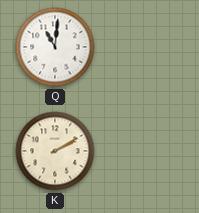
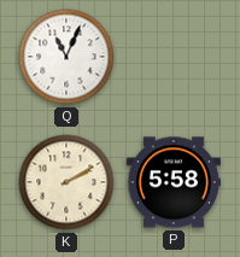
Q: 11:01 -> 11:04 (66, 57)
P: none -> 5:58 (174, 182)
